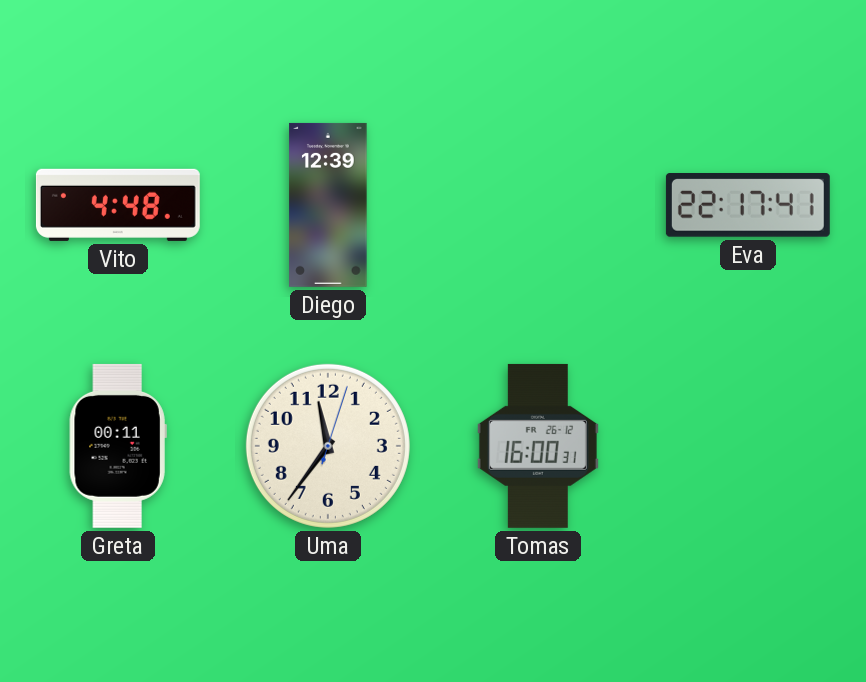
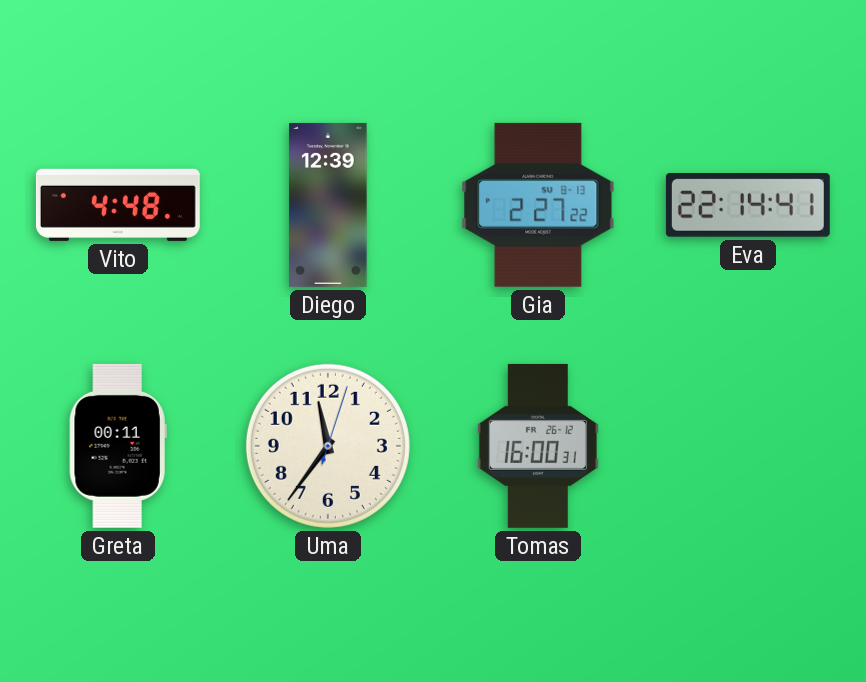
Gia: none -> 2:27 (538, 205)
Eva: 22:17 -> 22:14 (748, 206)
